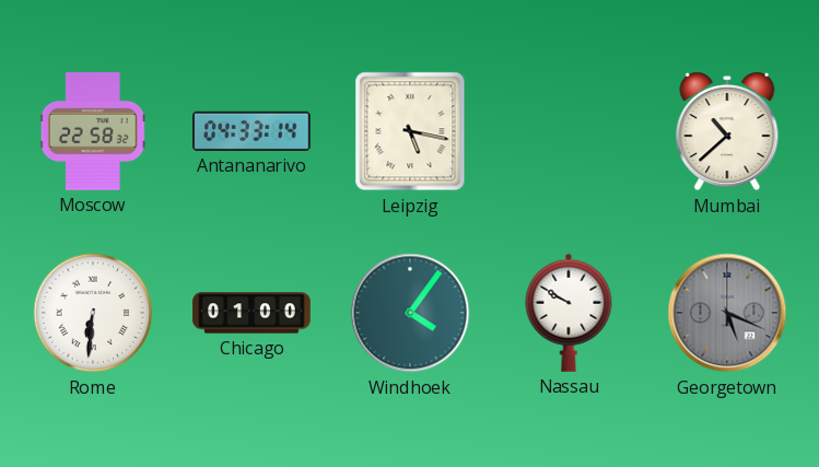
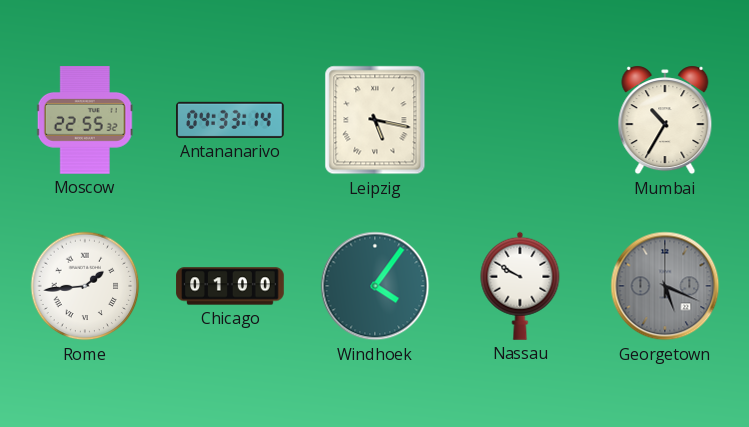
Moscow: 22:58 -> 22:55 (85, 120)
Mumbai: 10:38 -> 10:35 (665, 120)
Rome: 6:31 -> 1:44 (85, 286)
